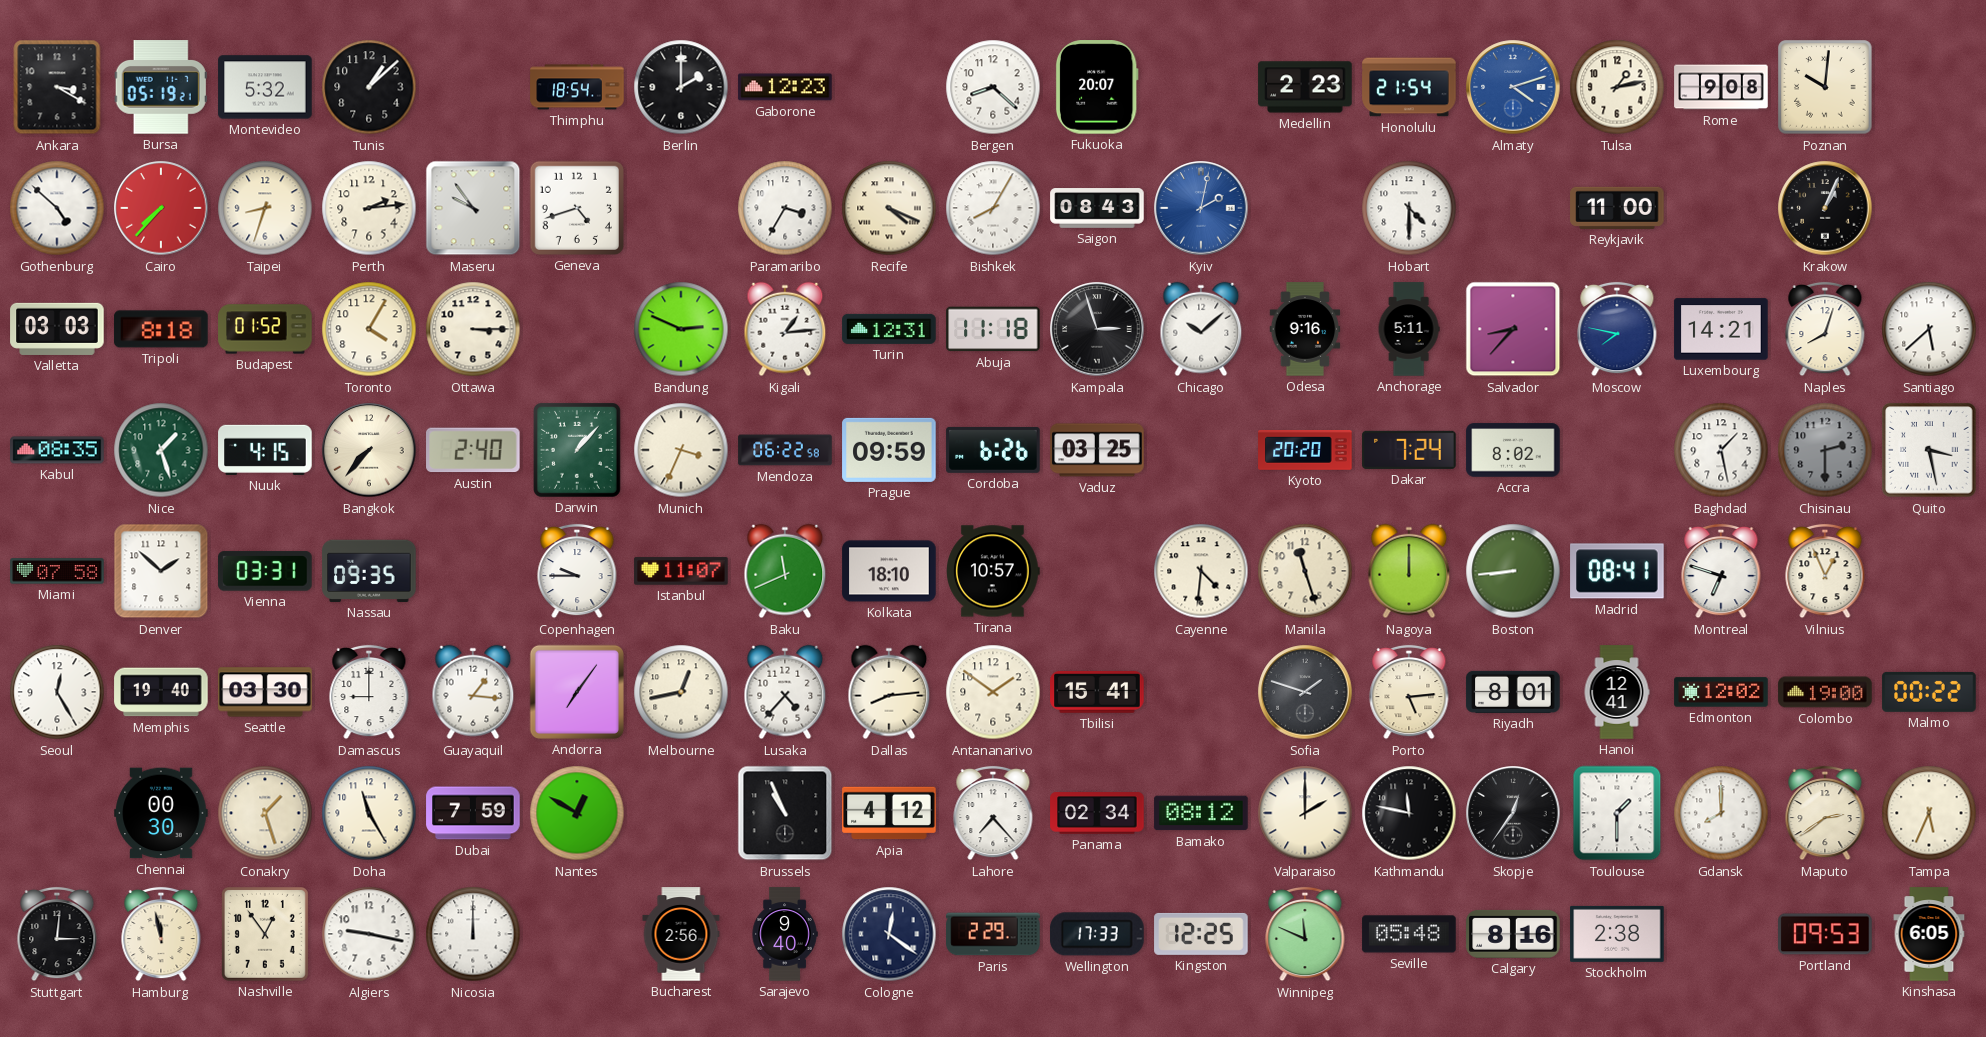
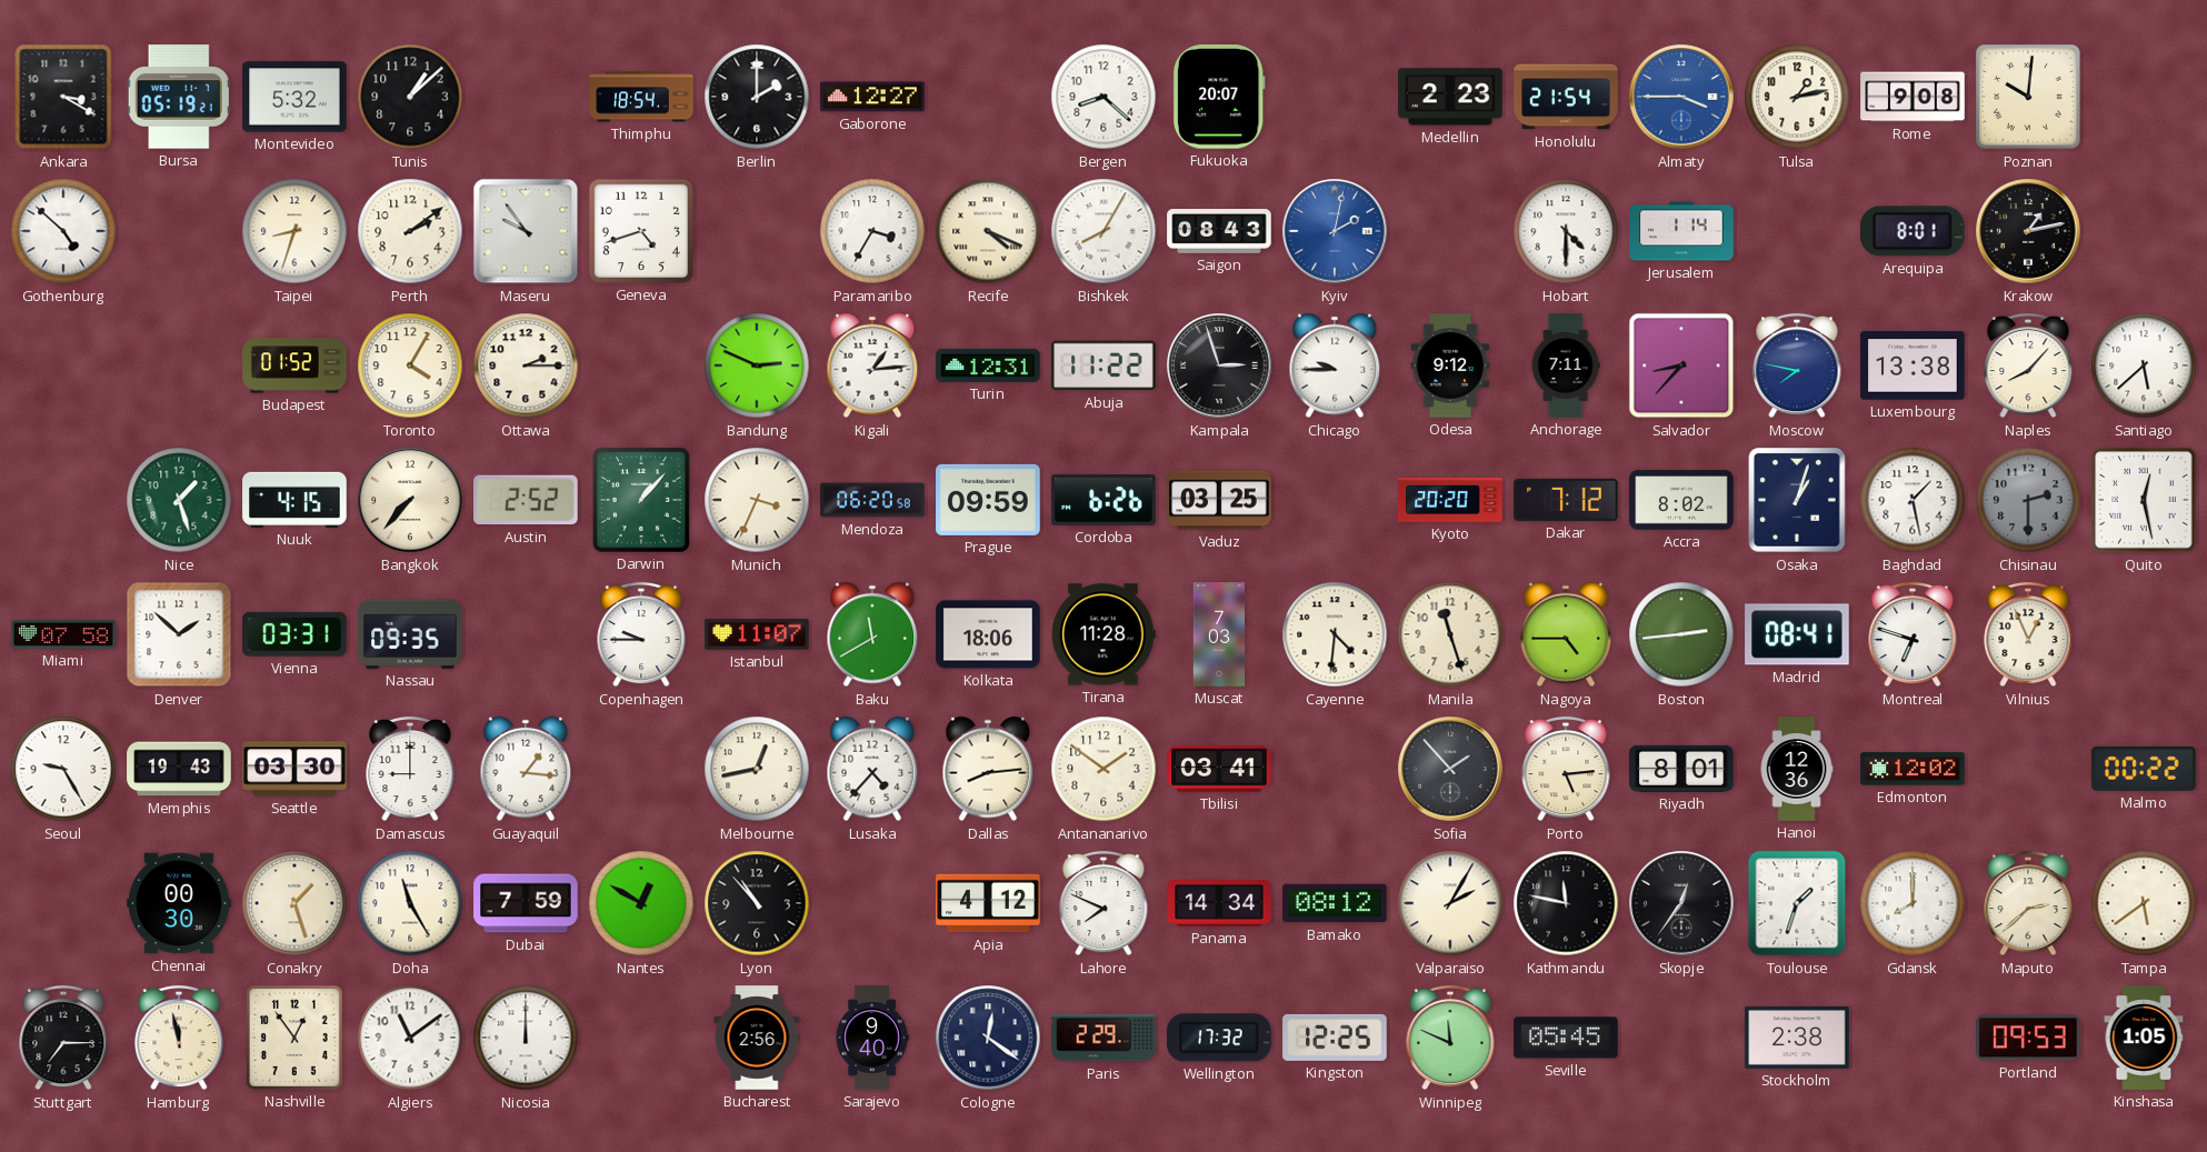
Gaborone: 12:23 -> 12:27 (872, 97)
Almaty: 4:12 -> 3:45 (1681, 97)
Cairo: 7:37 -> none (161, 208)
Perth: 2:14 -> 2:09 (410, 231)
Jerusalem: none -> 1:14 (1681, 231)
Reykjavik: 11:00 -> none (1617, 208)
Arequipa: none -> 8:01 (1913, 231)
Krakow: 1:04 -> 1:13 (2028, 231)
Valletta: 03:03 -> none (57, 329)
Tripoli: 8:18 -> none (161, 329)
Ottawa: 3:15 -> 2:15 (526, 365)
Abuja: 11:18 -> 11:22 (1103, 365)
Chicago: 10:08 -> 9:45 (1335, 365)
Odesa: 9:16 -> 9:12 (1450, 365)
Anchorage: 5:11 -> 7:11 (1566, 365)
Luxembourg: 14:21 -> 13:38 (1913, 365)
Naples: 8:03 -> 8:07 (2028, 365)
Kabul: 08:35 -> none (57, 450)
Austin: 2:40 -> 2:52 (526, 500)
Mendoza: 06:22 -> 06:20 (872, 500)
Dakar: 7:24 -> 7:12 (1566, 500)
Osaka: none -> 1:03 (1797, 500)
Quito: 3:28 -> 12:28 (2144, 500)
Baku: 11:41 -> 11:40 (872, 634)
Kolkata: 18:10 -> 18:06 (988, 634)
Tirana: 10:57 -> 11:28 (1105, 634)
Muscat: none -> 7:03 (1219, 634)
Nagoya: 12:00 -> 4:45 (1566, 634)
Boston: 8:44 -> 2:44 (1681, 634)
Seoul: 12:25 -> 9:25 (63, 769)
Memphis: 19:40 -> 19:43 (179, 769)
Andorra: 7:06 -> none (577, 692)
Tbilisi: 15:41 -> 03:41 (1219, 770)
Sofia: 1:48 -> 1:53 (1450, 769)
Hanoi: 12:41 -> 12:36 (1797, 769)
Colombo: 19:00 -> none (1825, 692)
Lyon: none -> 10:53 (757, 903)
Brussels: 10:56 -> none (785, 813)
Lahore: 7:23 -> 7:49 (1103, 903)
Panama: 02:34 -> 14:34 (1219, 903)
Valparaiso: 2:00 -> 2:05 (1450, 903)
Toulouse: 1:30 -> 1:33 (1797, 903)
Maputo: 2:39 -> 2:38 (2028, 903)
Tampa: 5:34 -> 5:39 (2144, 903)
Stuttgart: 3:01 -> 7:15 (63, 1038)
Algiers: 9:17 -> 11:09 (410, 1038)
Wellington: 17:33 -> 17:32 (1219, 1038)
Seville: 05:48 -> 05:45 (1566, 1038)
Calgary: 8:16 -> none (1513, 934)
Kinshasa: 6:05 -> 1:05 (2144, 1038)
